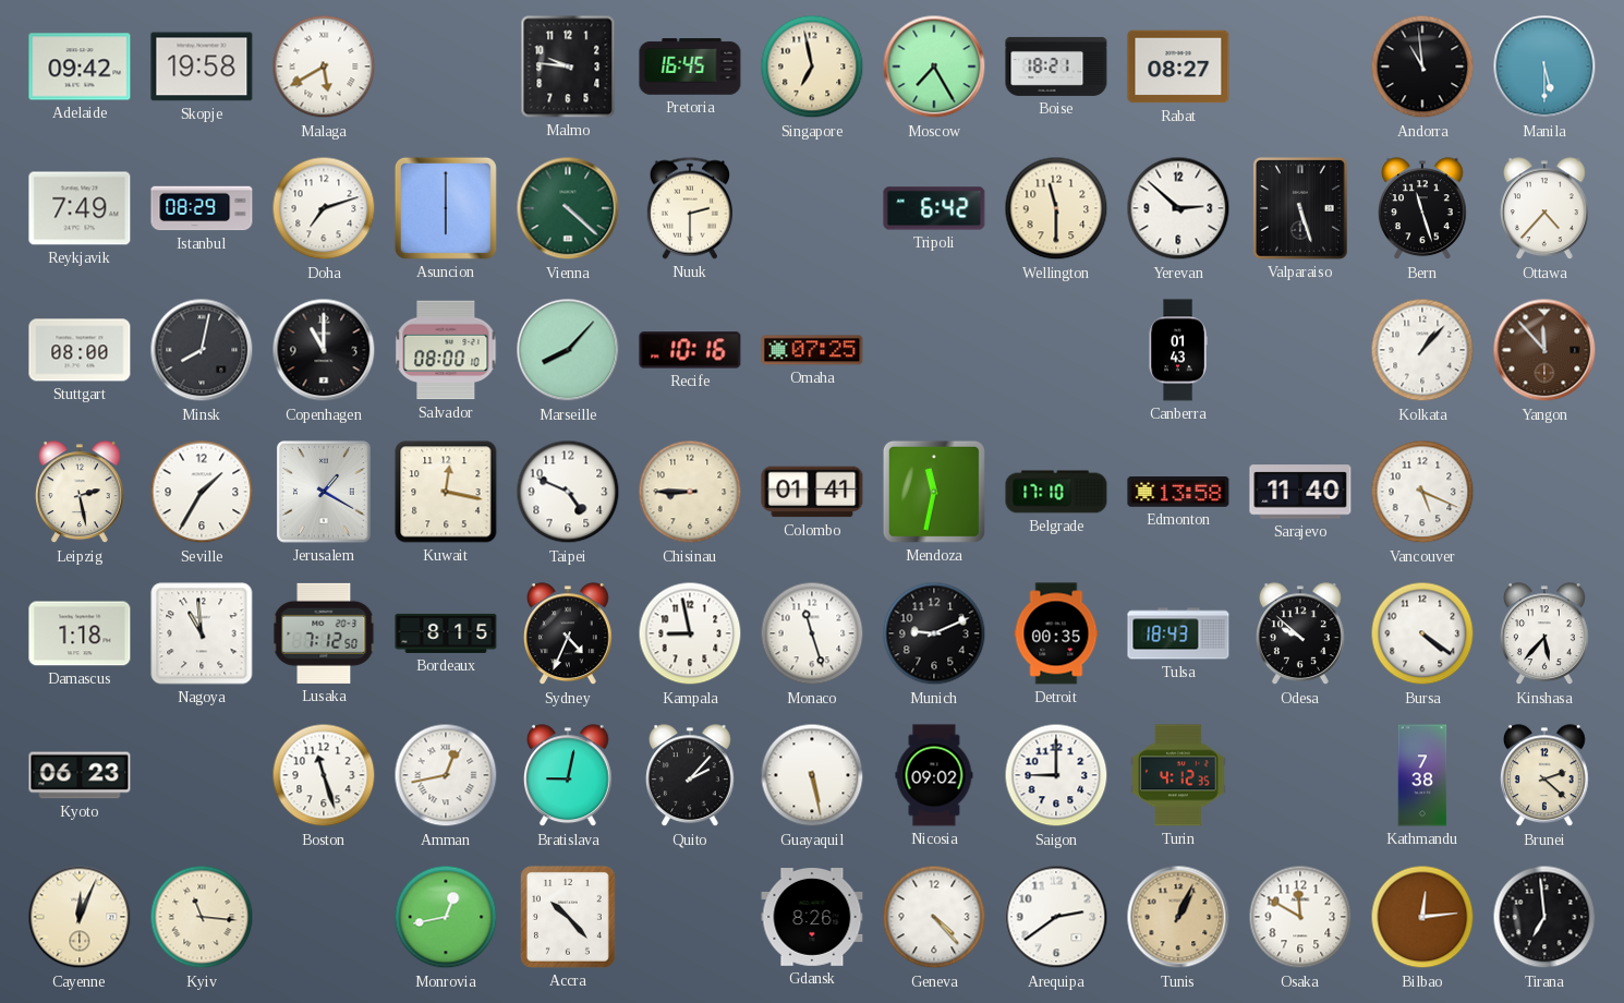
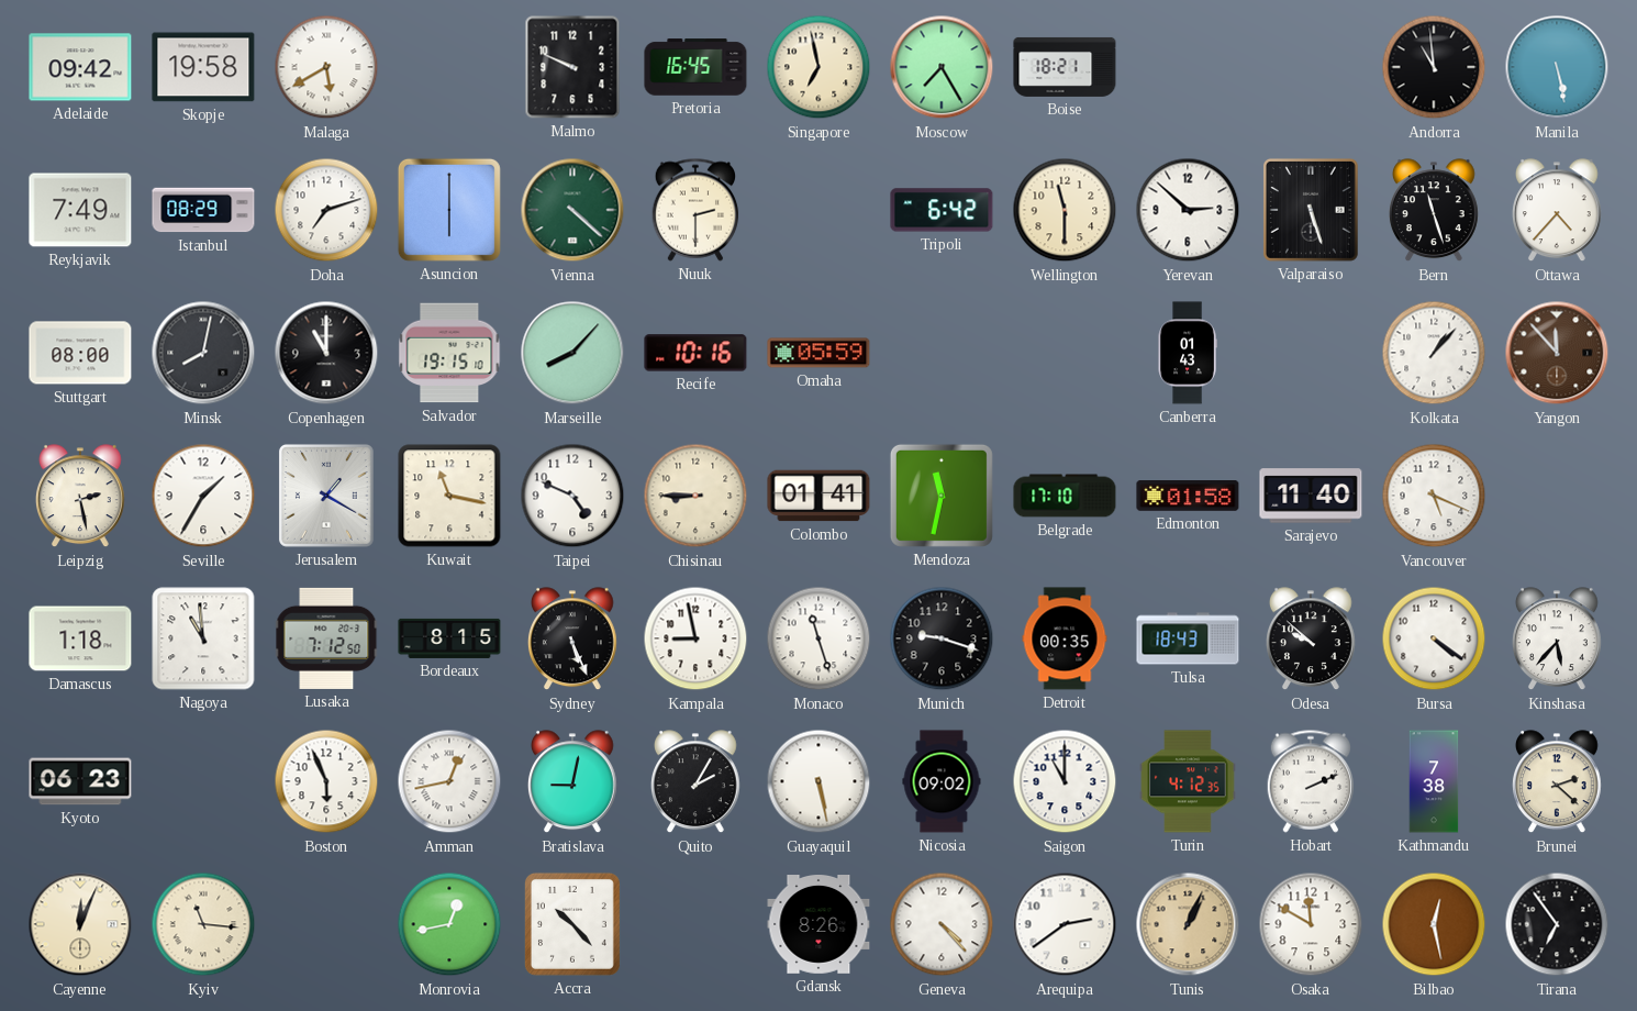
Malmo: 9:46 -> 9:49 (572, 67)
Rabat: 08:27 -> none (1178, 67)
Manila: 5:30 -> 5:28 (1557, 67)
Salvador: 08:00 -> 19:15 (449, 353)
Omaha: 07:25 -> 05:59 (818, 353)
Kuwait: 12:17 -> 11:17 (449, 496)
Edmonton: 13:58 -> 01:58 (1188, 497)
Sydney: 4:34 -> 5:26 (572, 640)
Munich: 9:11 -> 9:18 (942, 638)
Boston: 11:27 -> 5:56 (326, 781)
Quito: 2:07 -> 2:05 (695, 782)
Saigon: 9:00 -> 11:00 (1065, 781)
Hobart: none -> 2:11 (1310, 781)
Bilbao: 12:14 -> 12:28 (1434, 924)
Tirana: 6:59 -> 6:54 (1557, 924)
